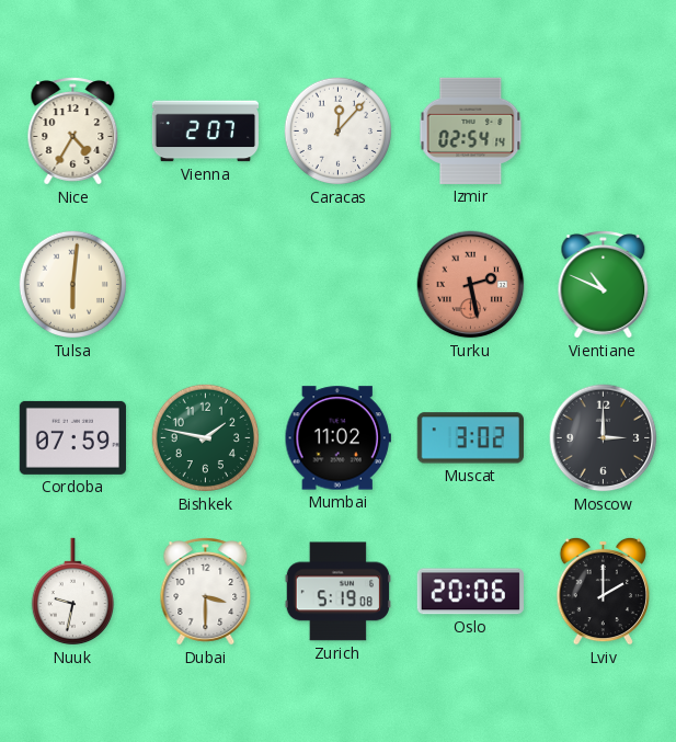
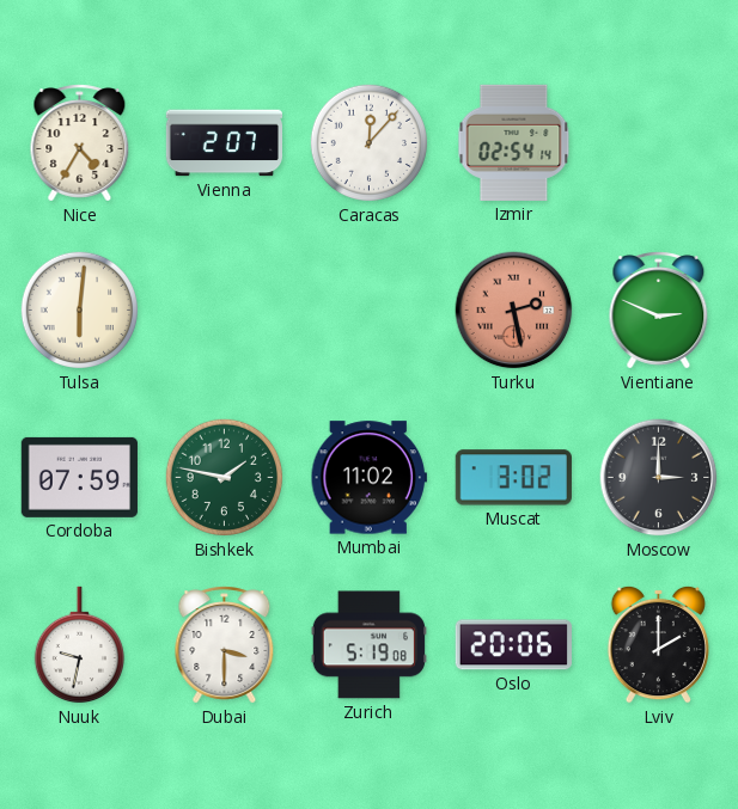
Vientiane: 10:49 -> 2:49 (659, 311)
